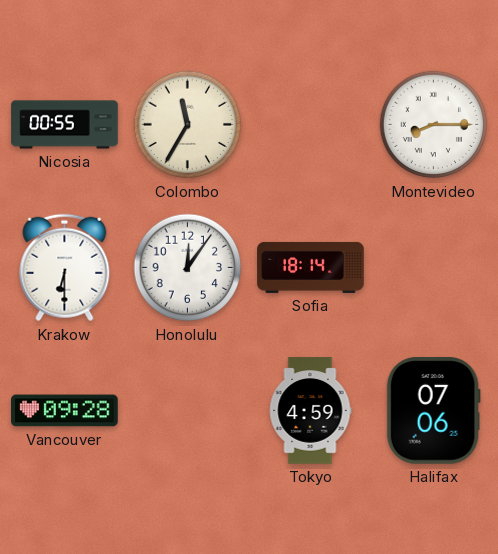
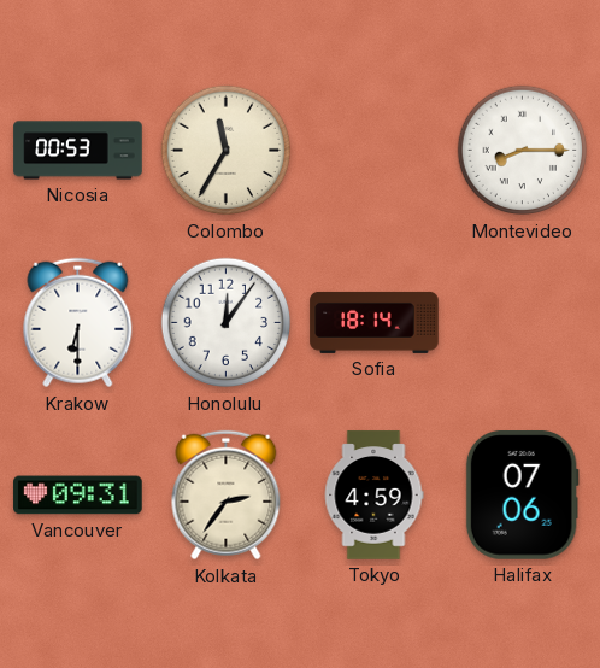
Nicosia: 00:55 -> 00:53 (78, 151)
Vancouver: 09:28 -> 09:31 (78, 496)
Kolkata: none -> 2:36 (227, 496)
